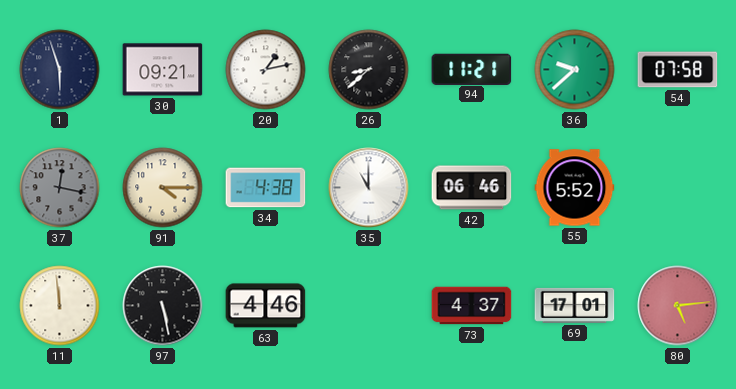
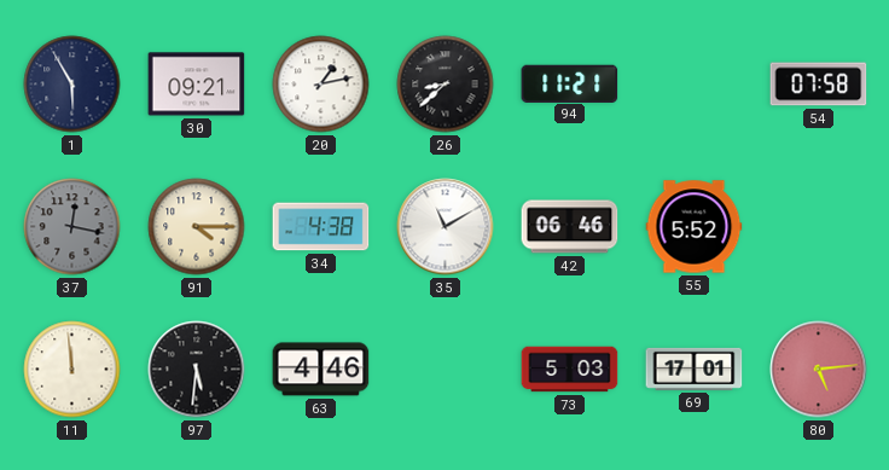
1: 5:57 -> 5:55 (72, 85)
36: 9:38 -> none (575, 70)
35: 11:00 -> 11:10 (446, 227)
97: 5:28 -> 5:31 (197, 370)
73: 4:37 -> 5:03 (570, 370)
